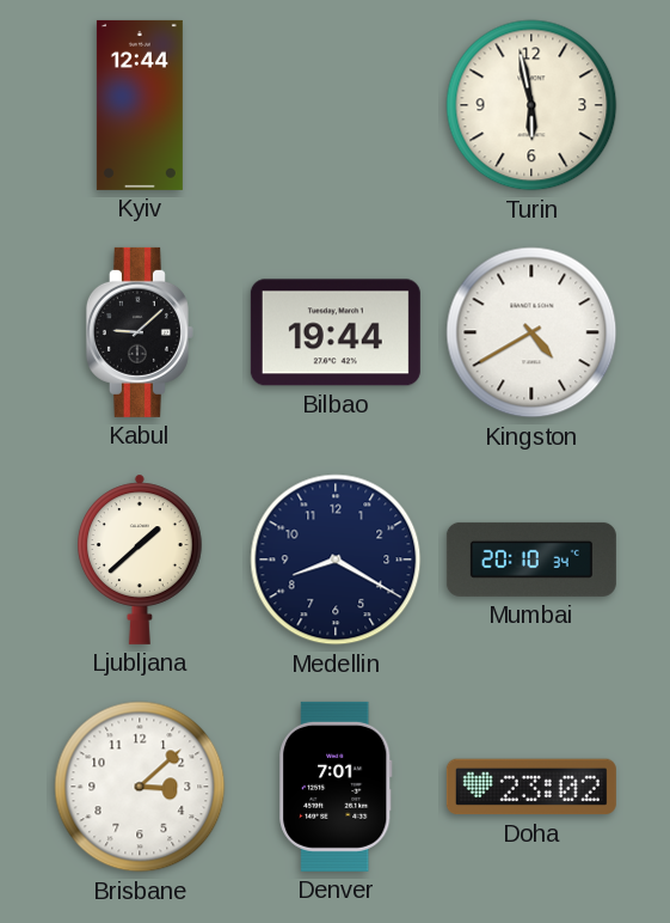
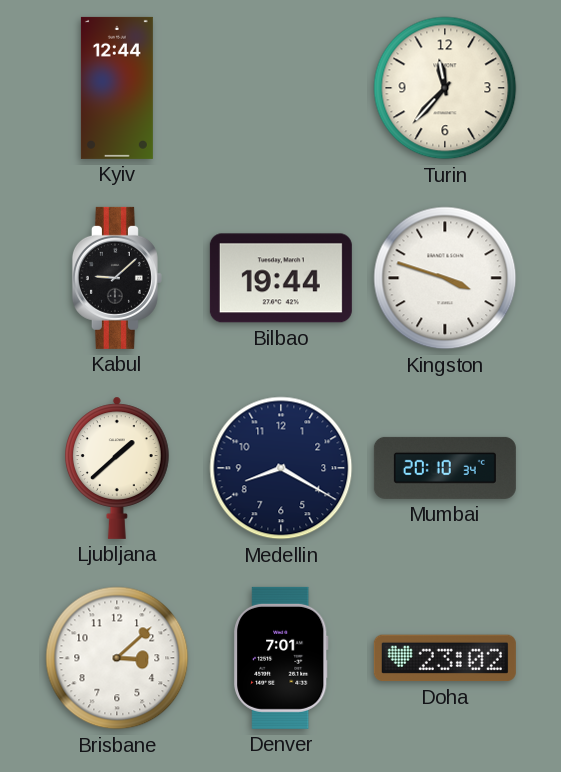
Turin: 5:58 -> 11:37 (445, 88)
Kingston: 4:40 -> 3:48 (445, 278)
